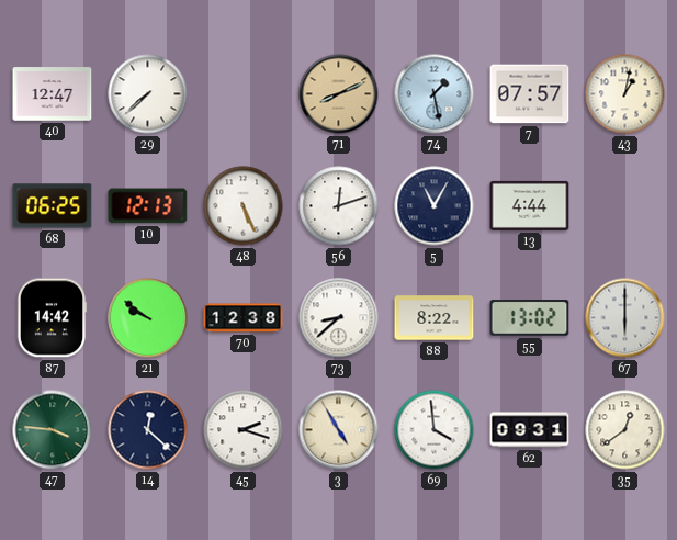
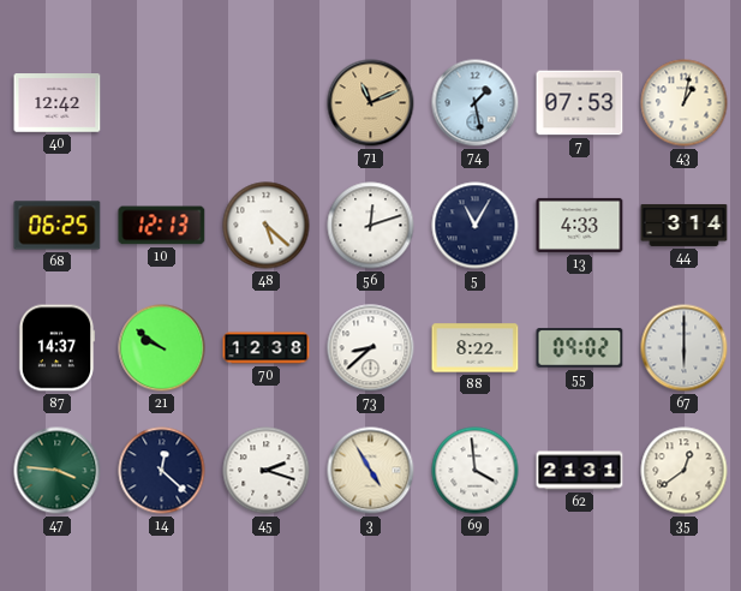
40: 12:47 -> 12:42 (58, 103)
29: 7:38 -> none (148, 94)
71: 8:11 -> 11:11 (371, 103)
7: 07:57 -> 07:53 (580, 103)
48: 5:26 -> 5:22 (267, 226)
13: 4:44 -> 4:33 (580, 225)
44: none -> 3:14 (685, 225)
87: 14:42 -> 14:37 (56, 348)
55: 13:02 -> 09:02 (580, 348)
62: 09:31 -> 21:31 (580, 471)
